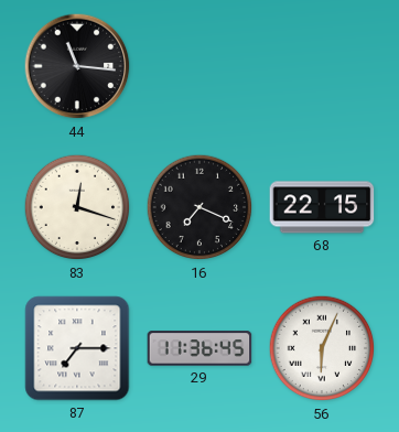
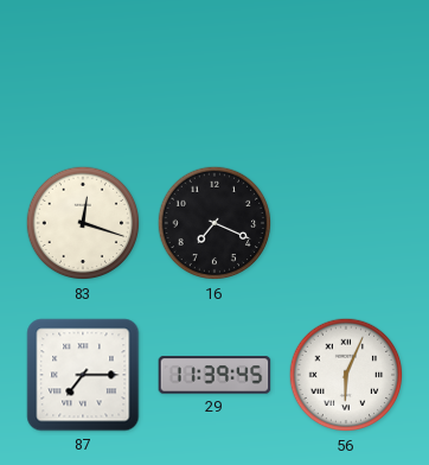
44: 11:16 -> none (77, 66)
68: 22:15 -> none (322, 207)
29: 11:36 -> 11:39 (214, 375)
